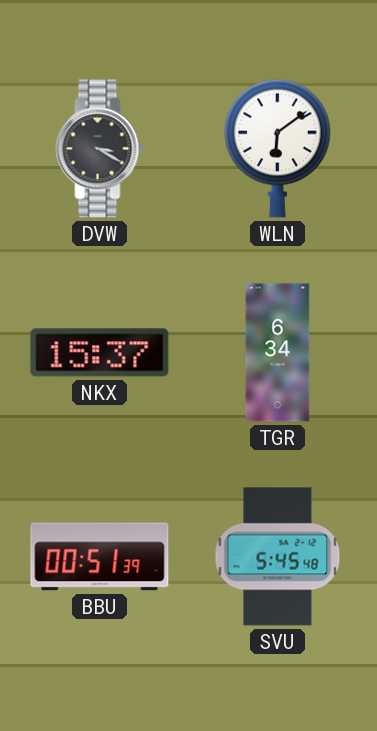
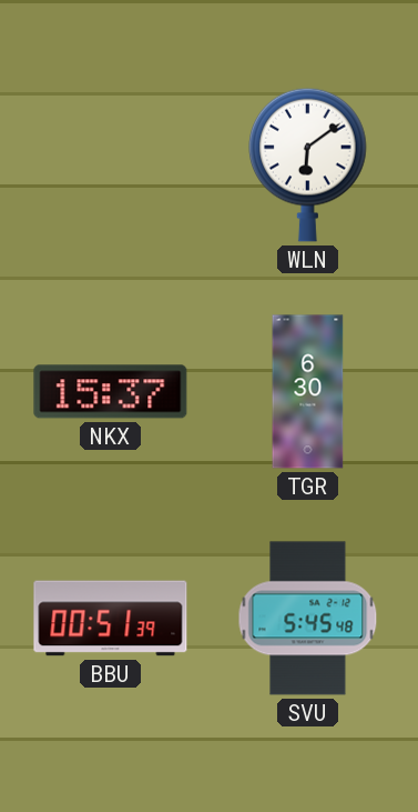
DVW: 3:20 -> none (100, 149)
TGR: 6:34 -> 6:30 (308, 392)
